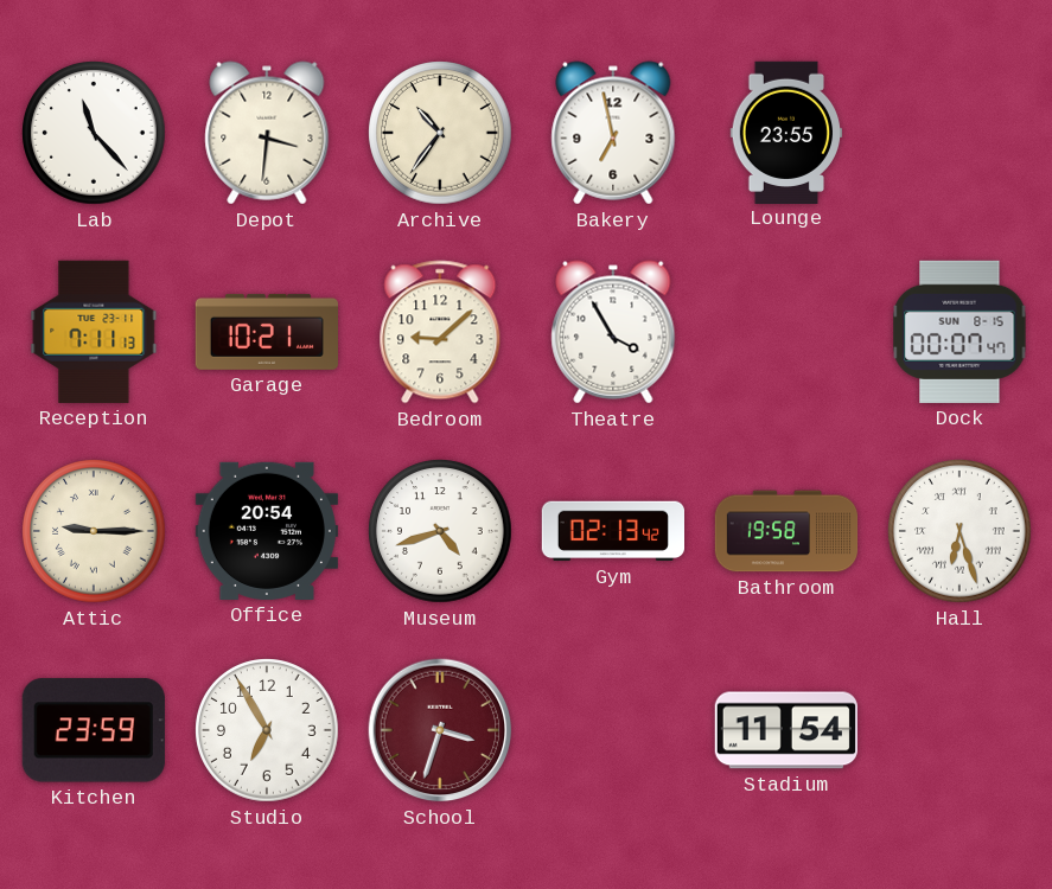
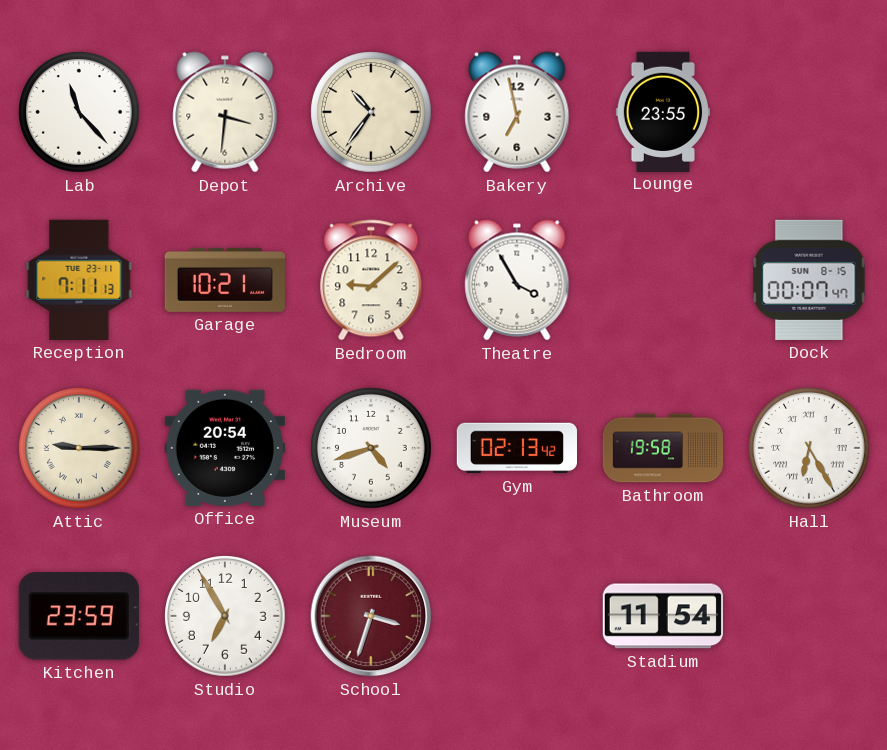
Hall: 6:27 -> 6:25 (809, 448)
